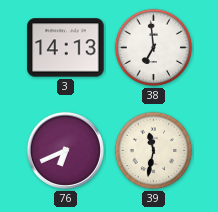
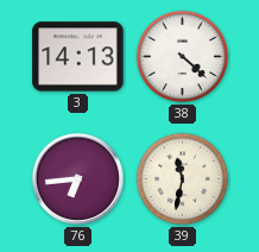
38: 6:59 -> 4:22 (183, 57)
76: 6:41 -> 6:44 (77, 178)
